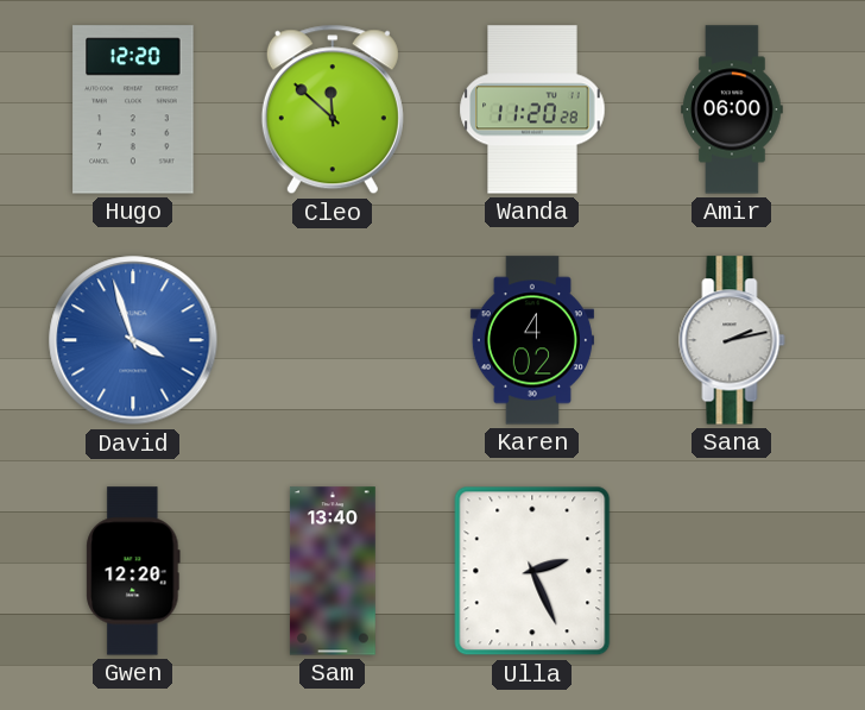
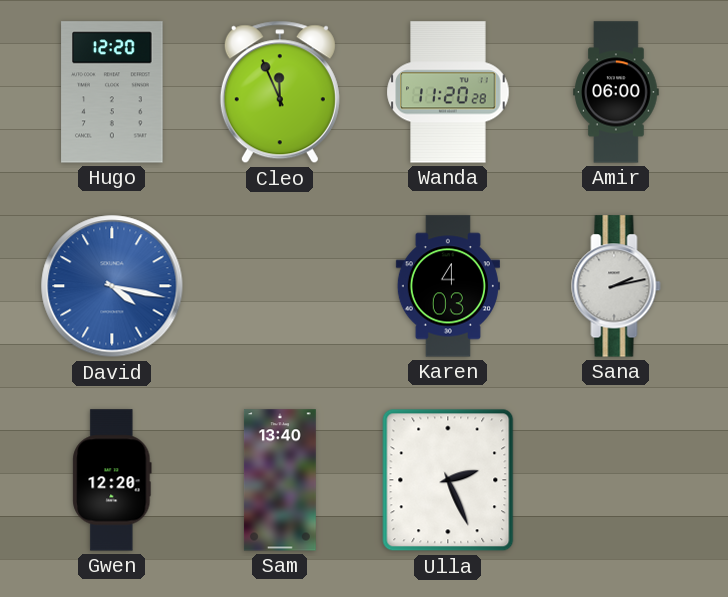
Cleo: 11:52 -> 11:56 (280, 92)
David: 3:57 -> 4:17 (112, 286)
Karen: 4:02 -> 4:03 (448, 286)
